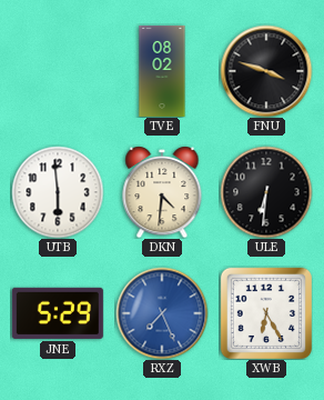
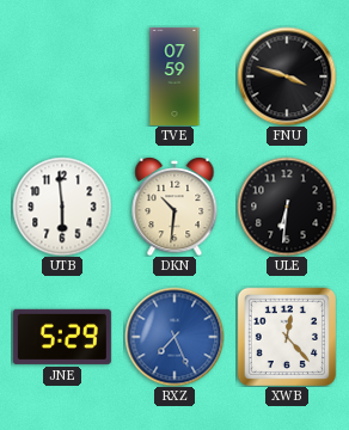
TVE: 08:02 -> 07:59 (174, 76)
DKN: 4:31 -> 10:31 (174, 207)
XWB: 6:25 -> 12:23 (287, 337)
